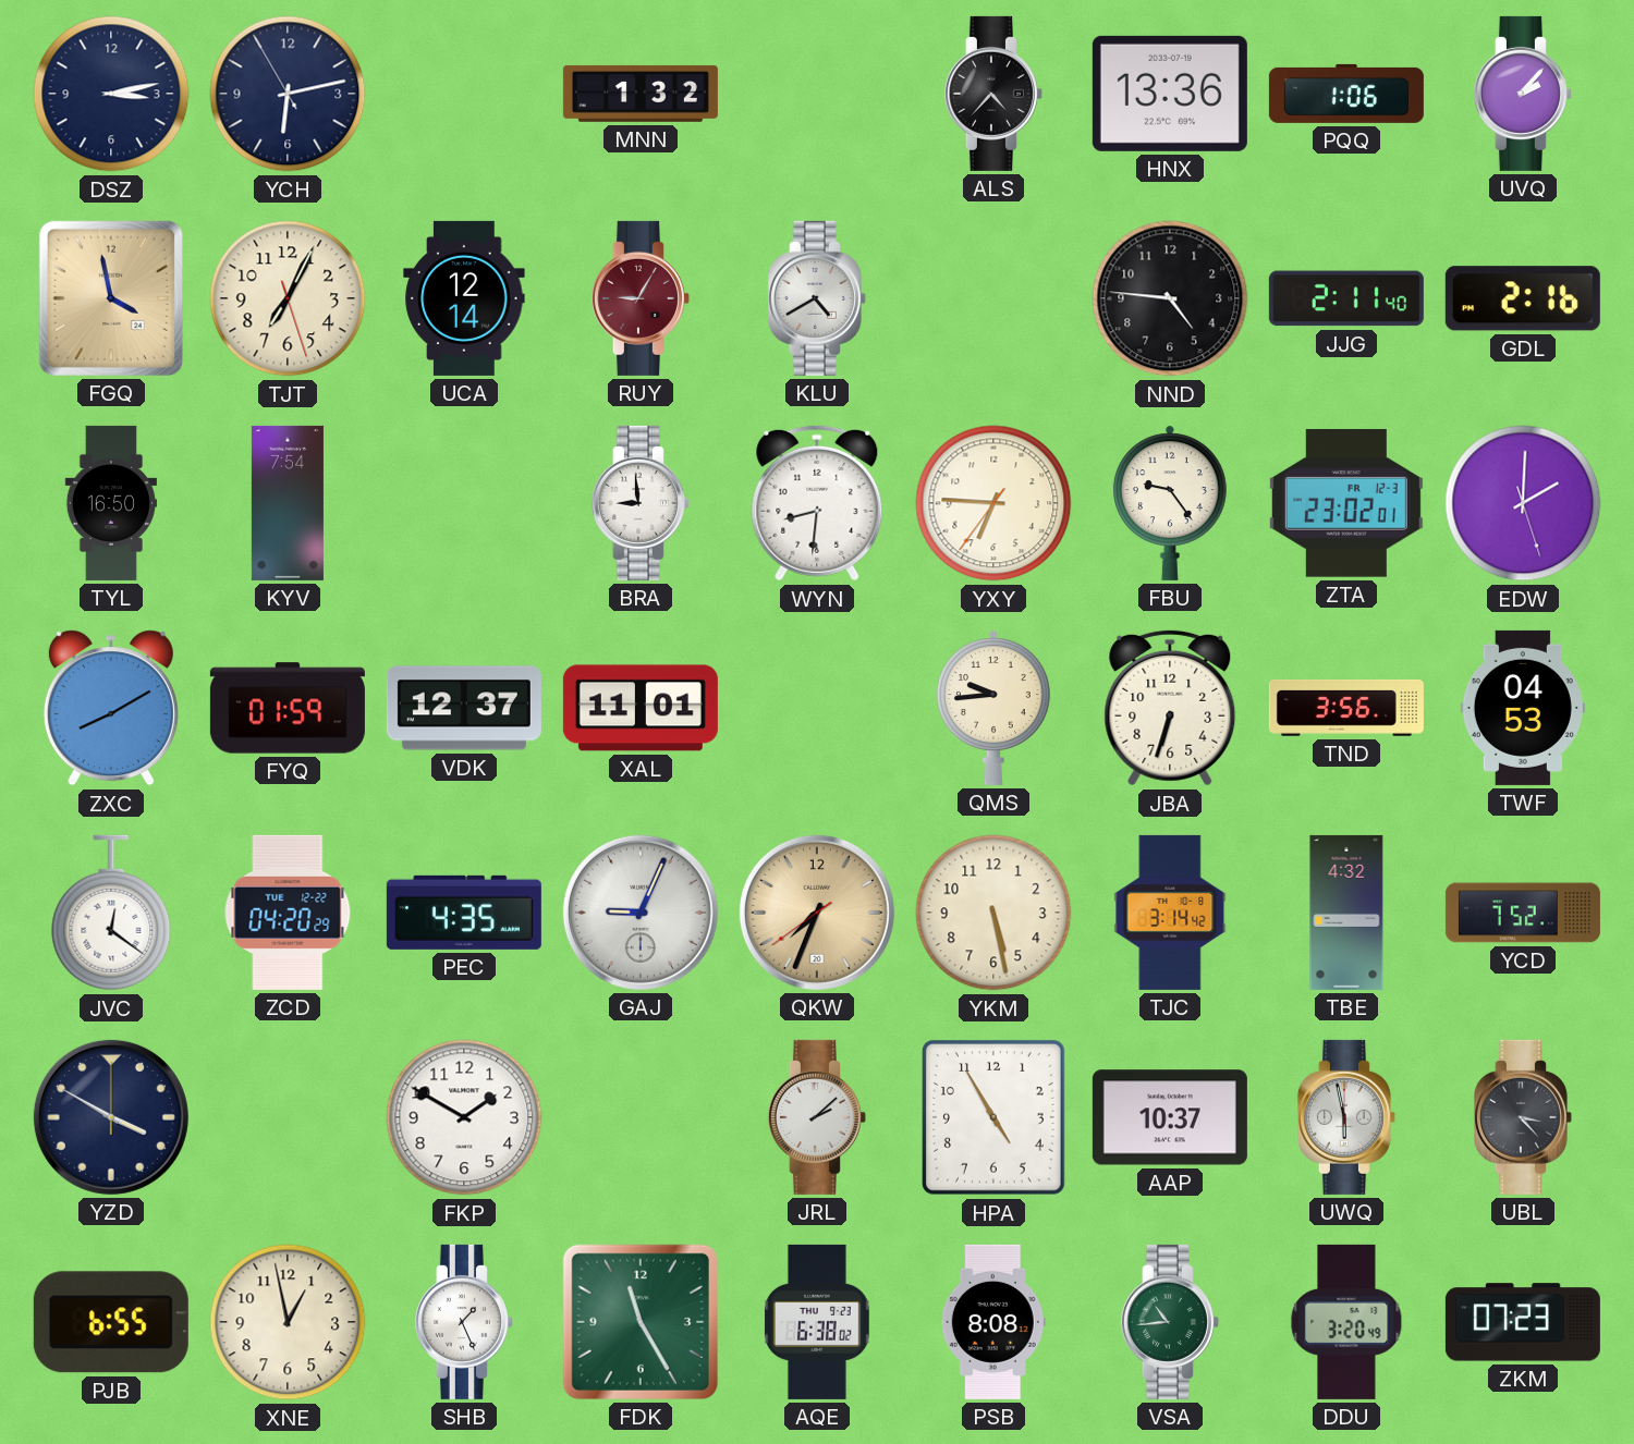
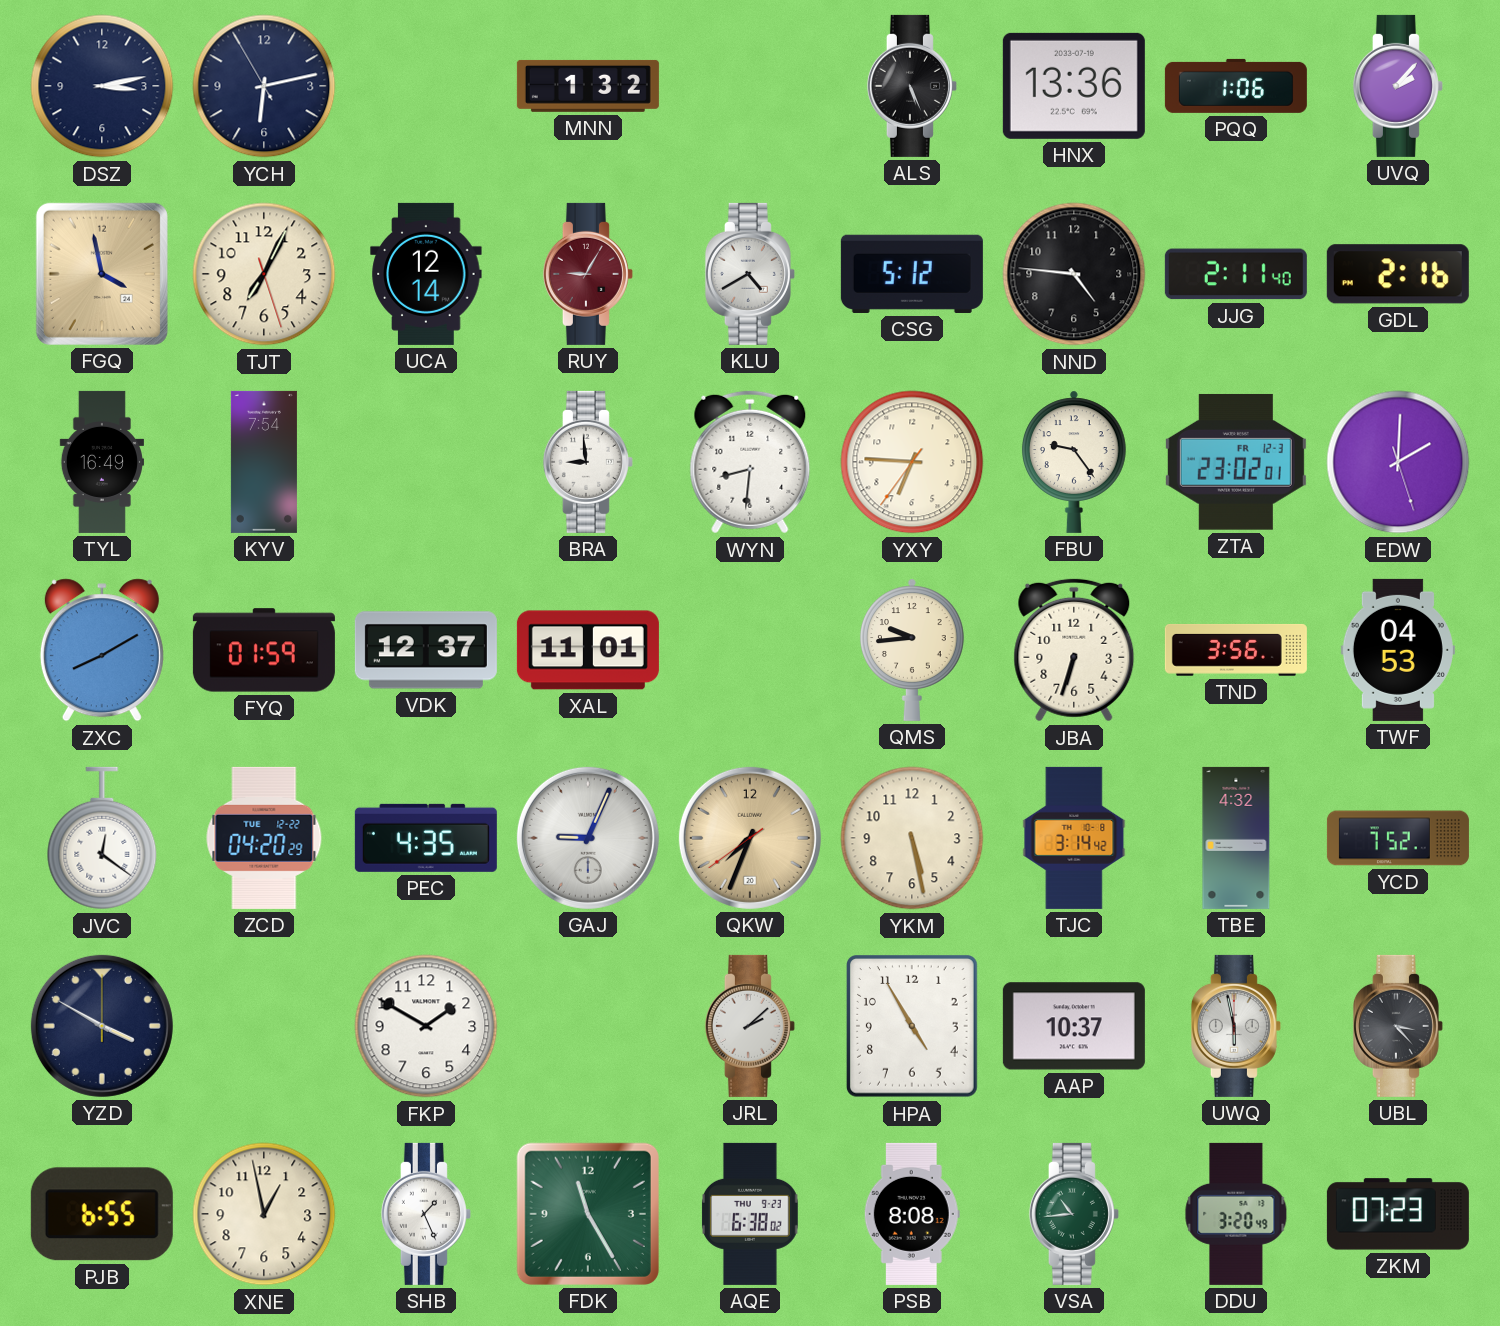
ALS: 4:37 -> 5:26 (912, 86)
CSG: none -> 5:12 (912, 274)
TYL: 16:50 -> 16:49 (102, 462)
